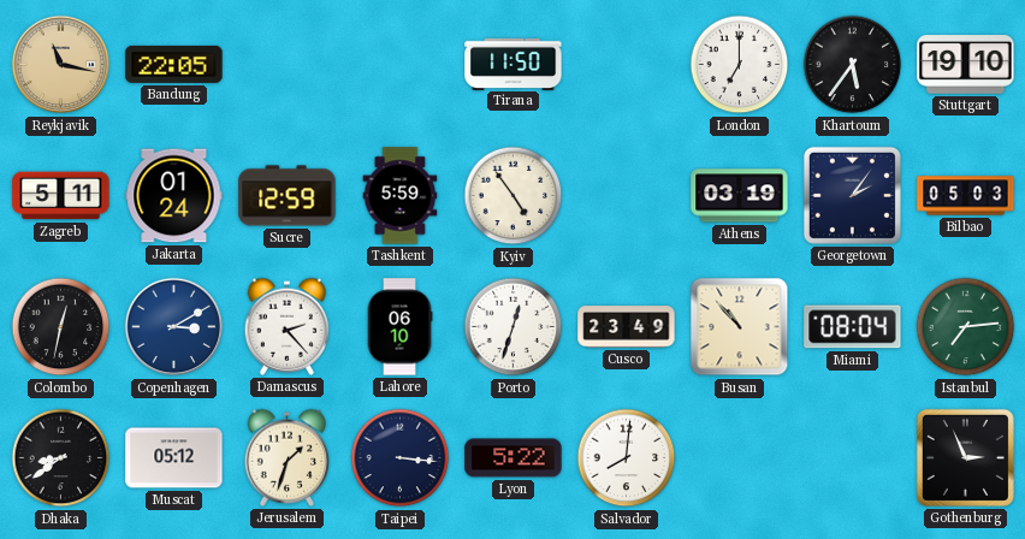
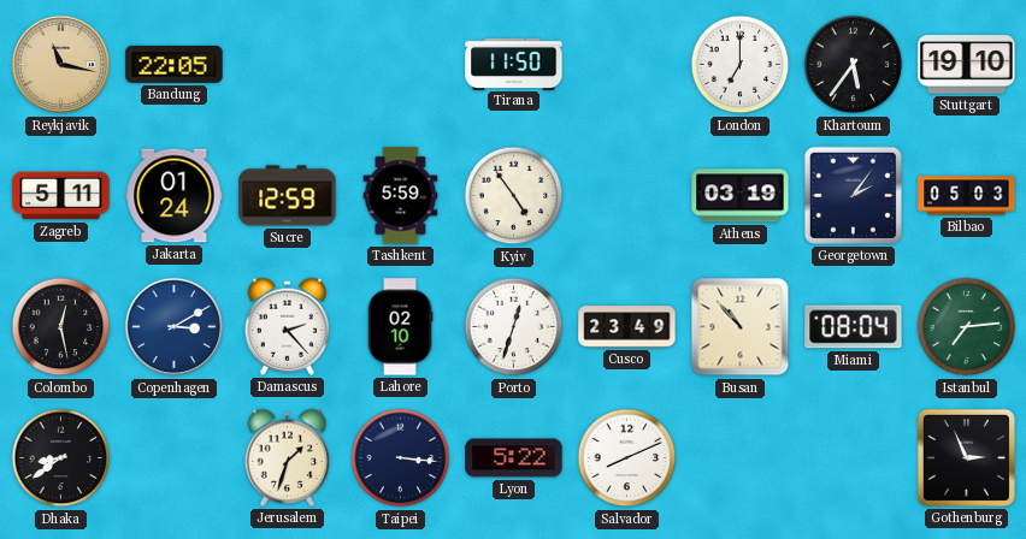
Colombo: 12:32 -> 12:28 (61, 327)
Lahore: 06:10 -> 02:10 (400, 327)
Muscat: 05:12 -> none (174, 458)
Salvador: 8:01 -> 8:11 (627, 458)
